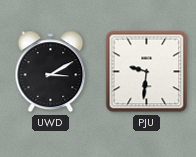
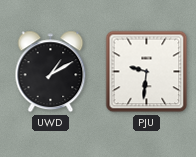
UWD: 3:10 -> 1:10 (51, 72)
